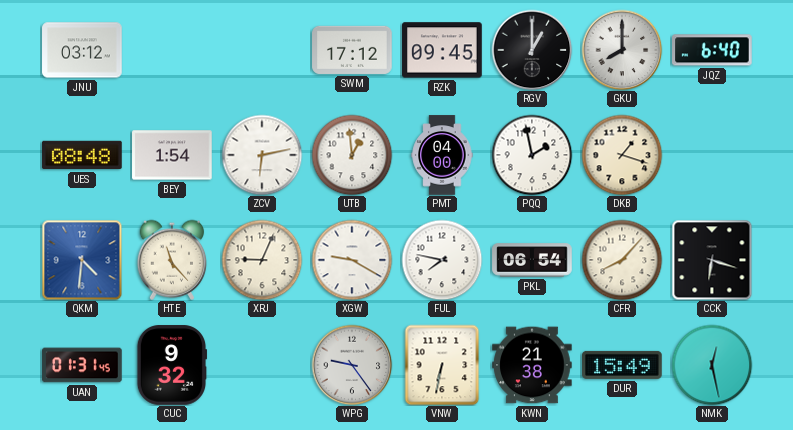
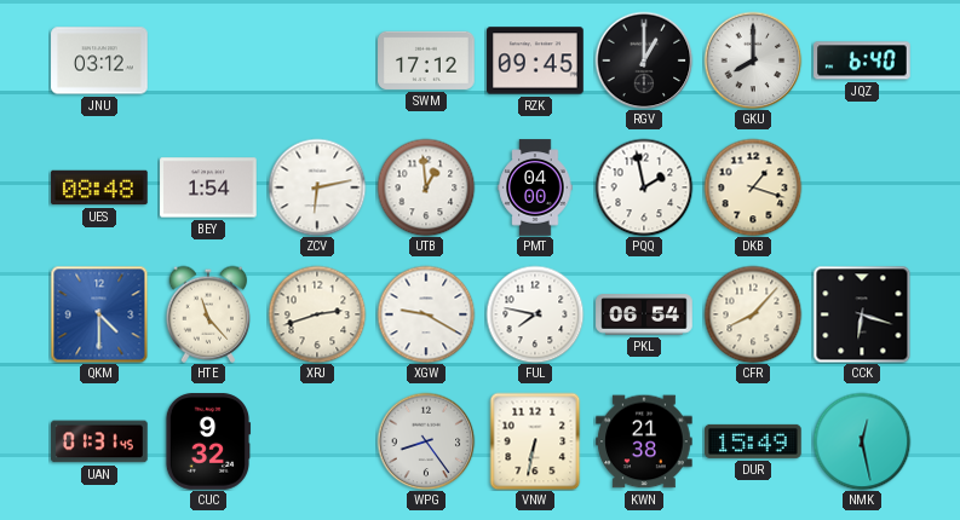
QKM: 4:31 -> 4:30 (99, 314)
XRJ: 9:04 -> 2:42 (317, 314)
WPG: 9:24 -> 8:24 (426, 441)
